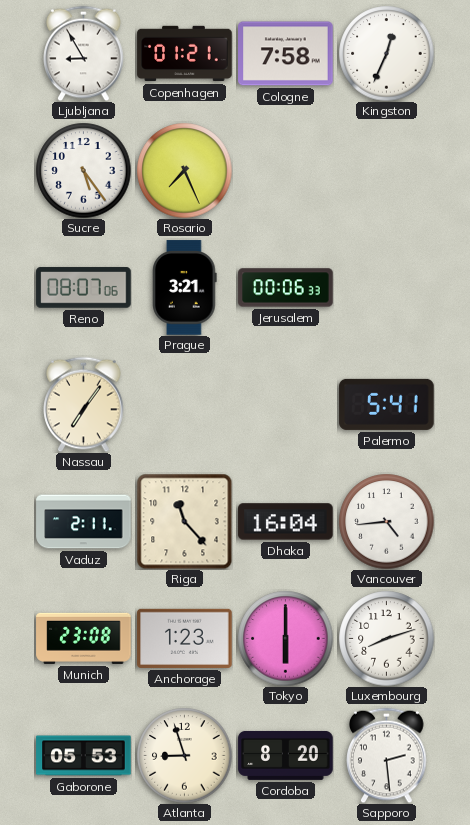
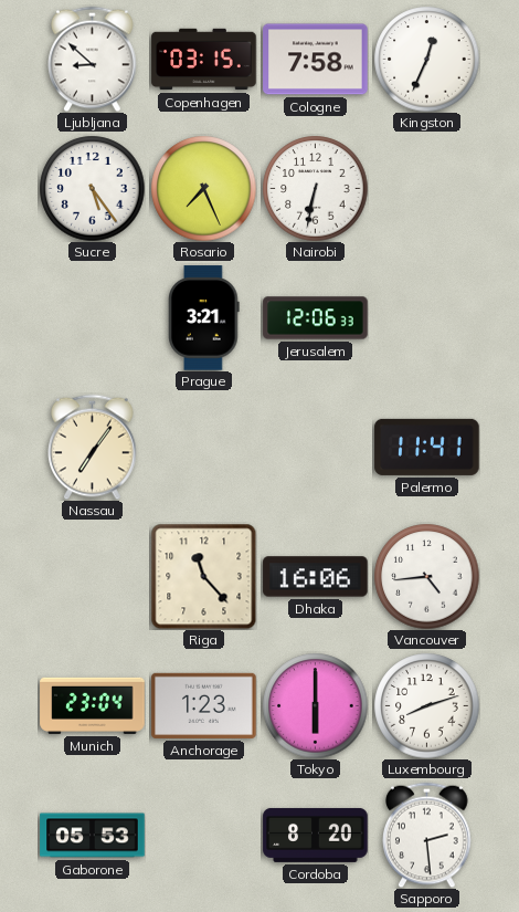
Ljubljana: 8:55 -> 8:52 (93, 59)
Copenhagen: 01:21 -> 03:15 (204, 60)
Nairobi: none -> 6:32 (315, 188)
Reno: 08:07 -> none (84, 288)
Jerusalem: 00:06 -> 12:06 (316, 318)
Palermo: 5:41 -> 11:41 (427, 447)
Vaduz: 2:11 -> none (84, 522)
Dhaka: 16:04 -> 16:06 (316, 577)
Munich: 23:08 -> 23:04 (93, 705)
Atlanta: 8:57 -> none (184, 755)
